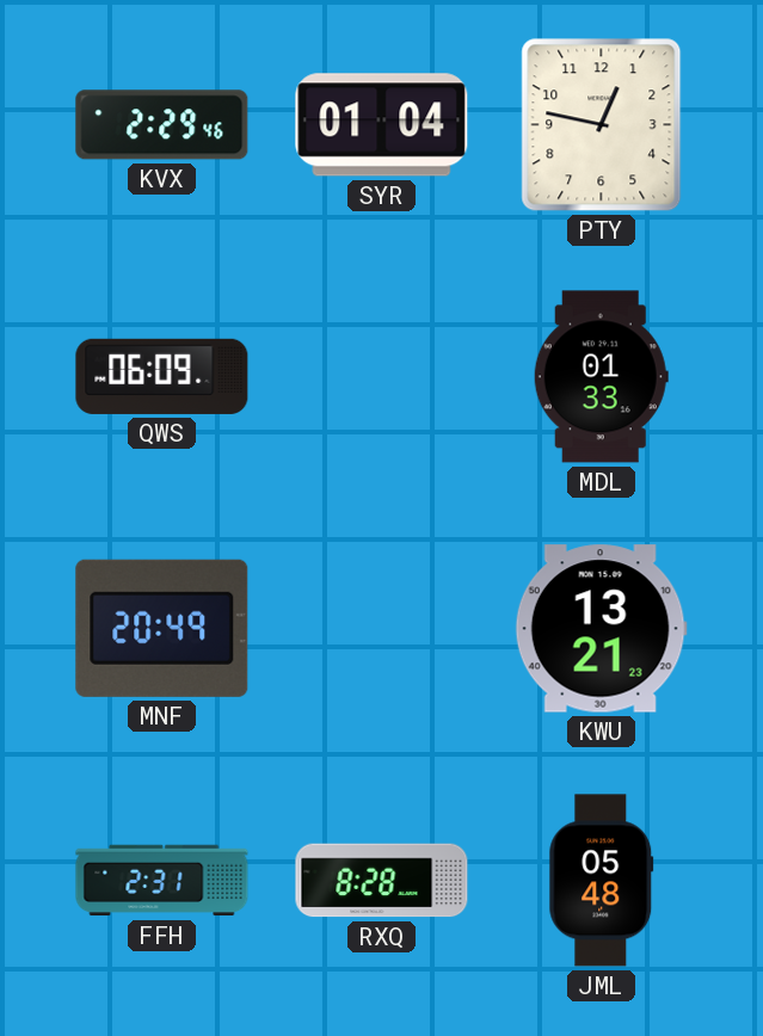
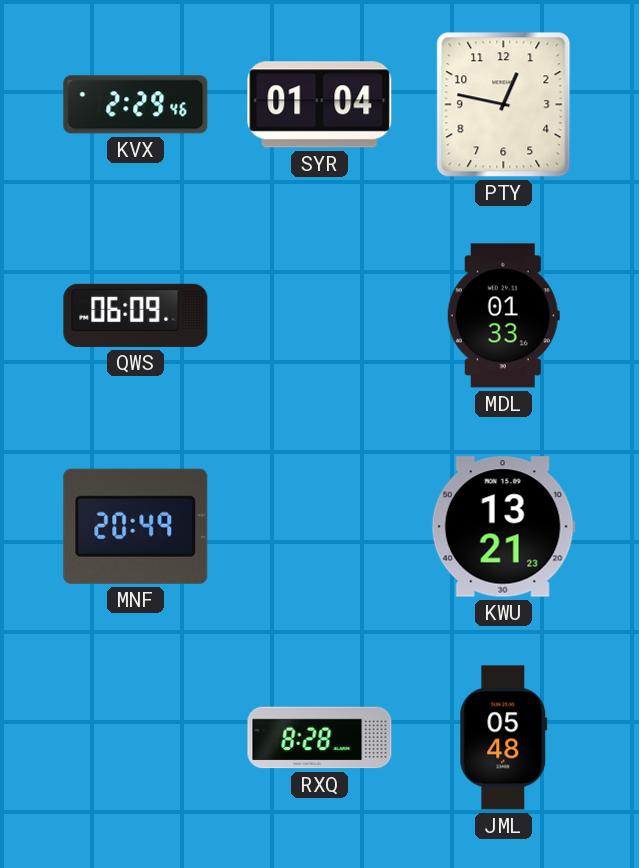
FFH: 2:31 -> none (162, 881)
